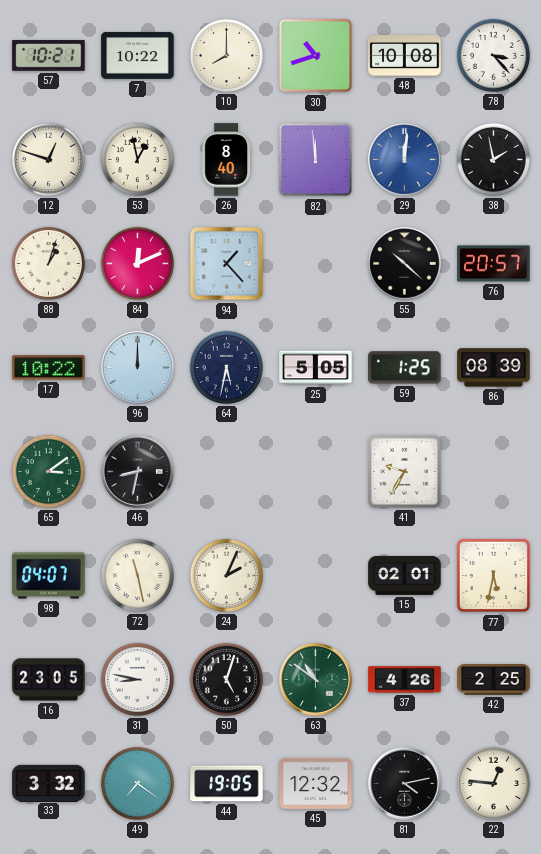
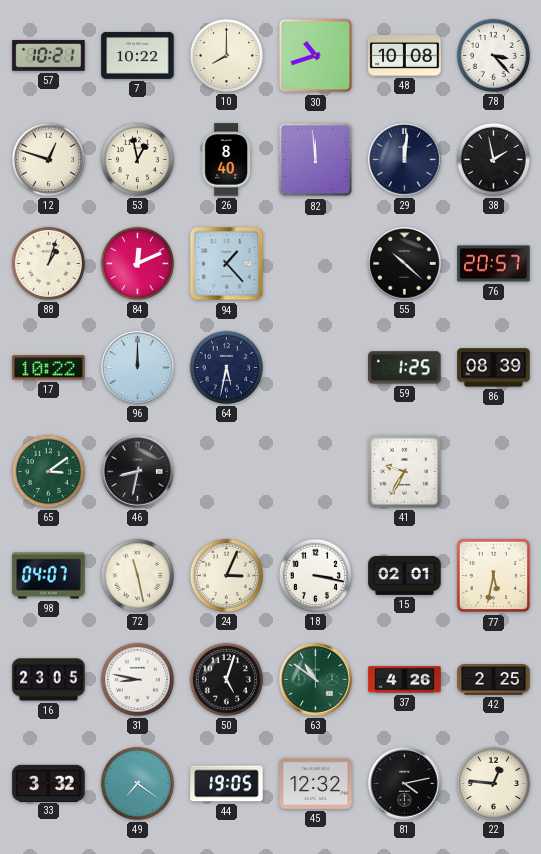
29 dial: blue -> navy (405, 160)
25: 5:05 -> none (316, 368)
24: 2:04 -> 3:04 (226, 575)
18: none -> 3:17 (315, 575)
